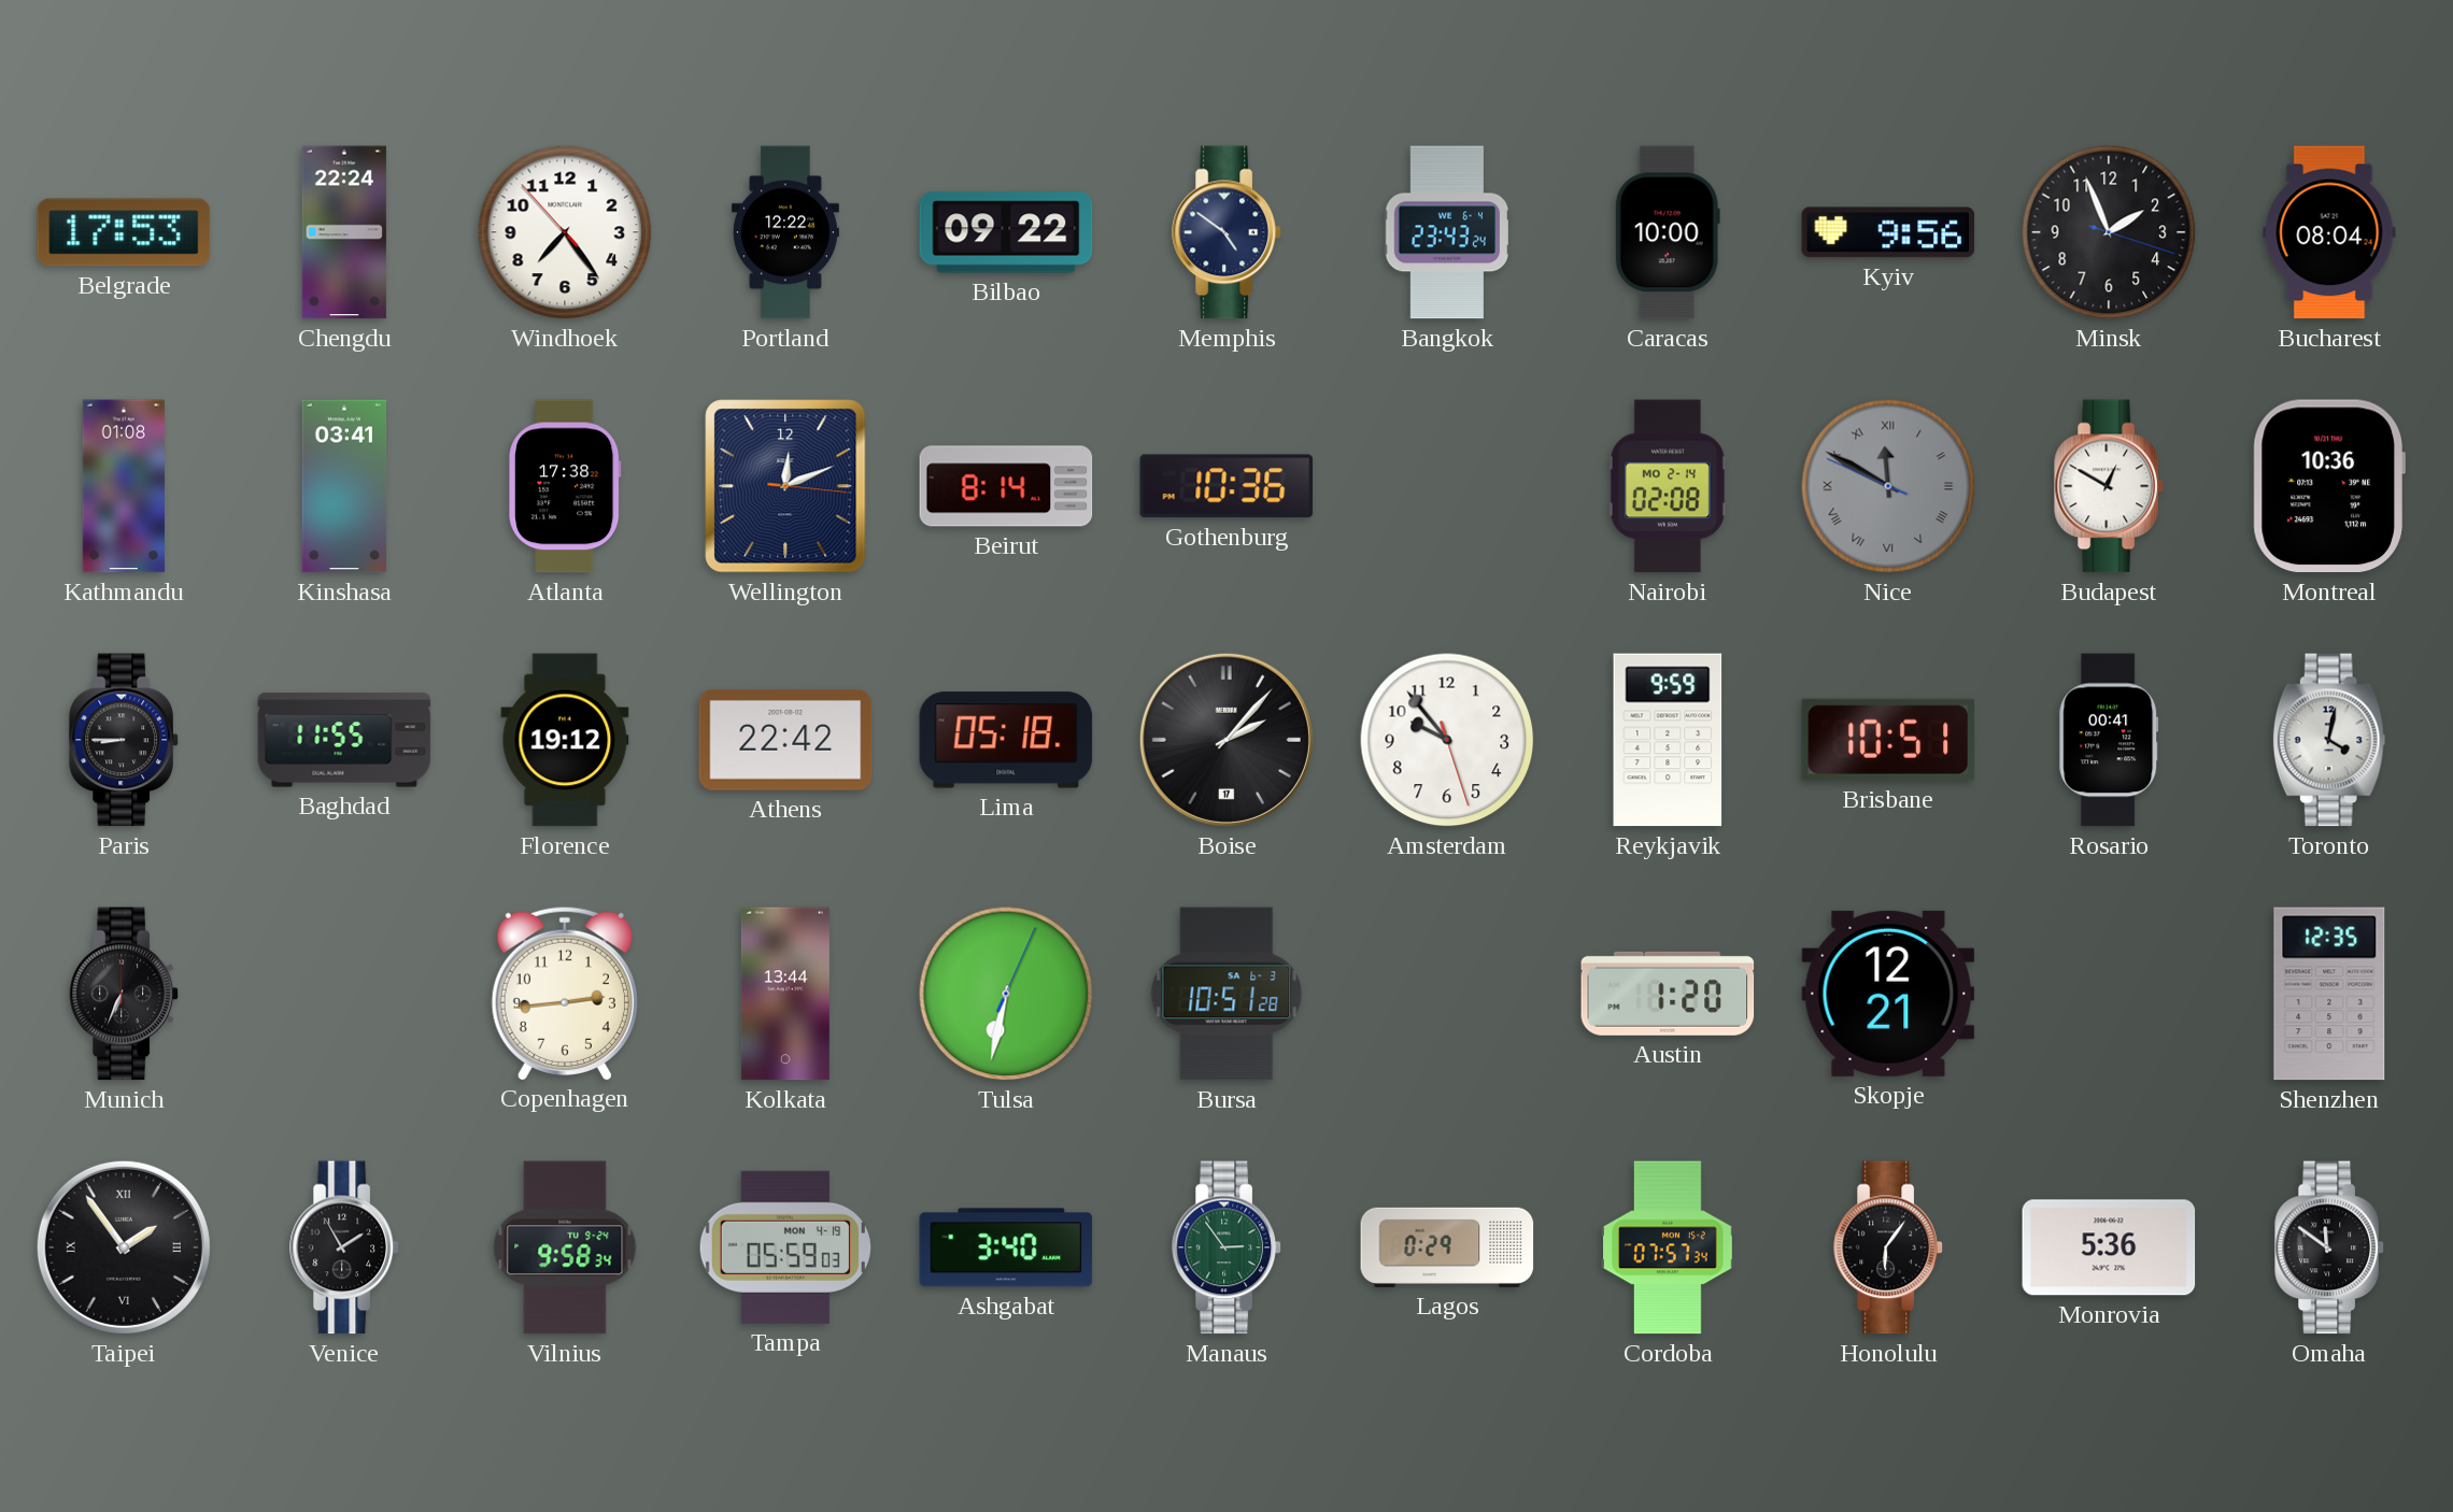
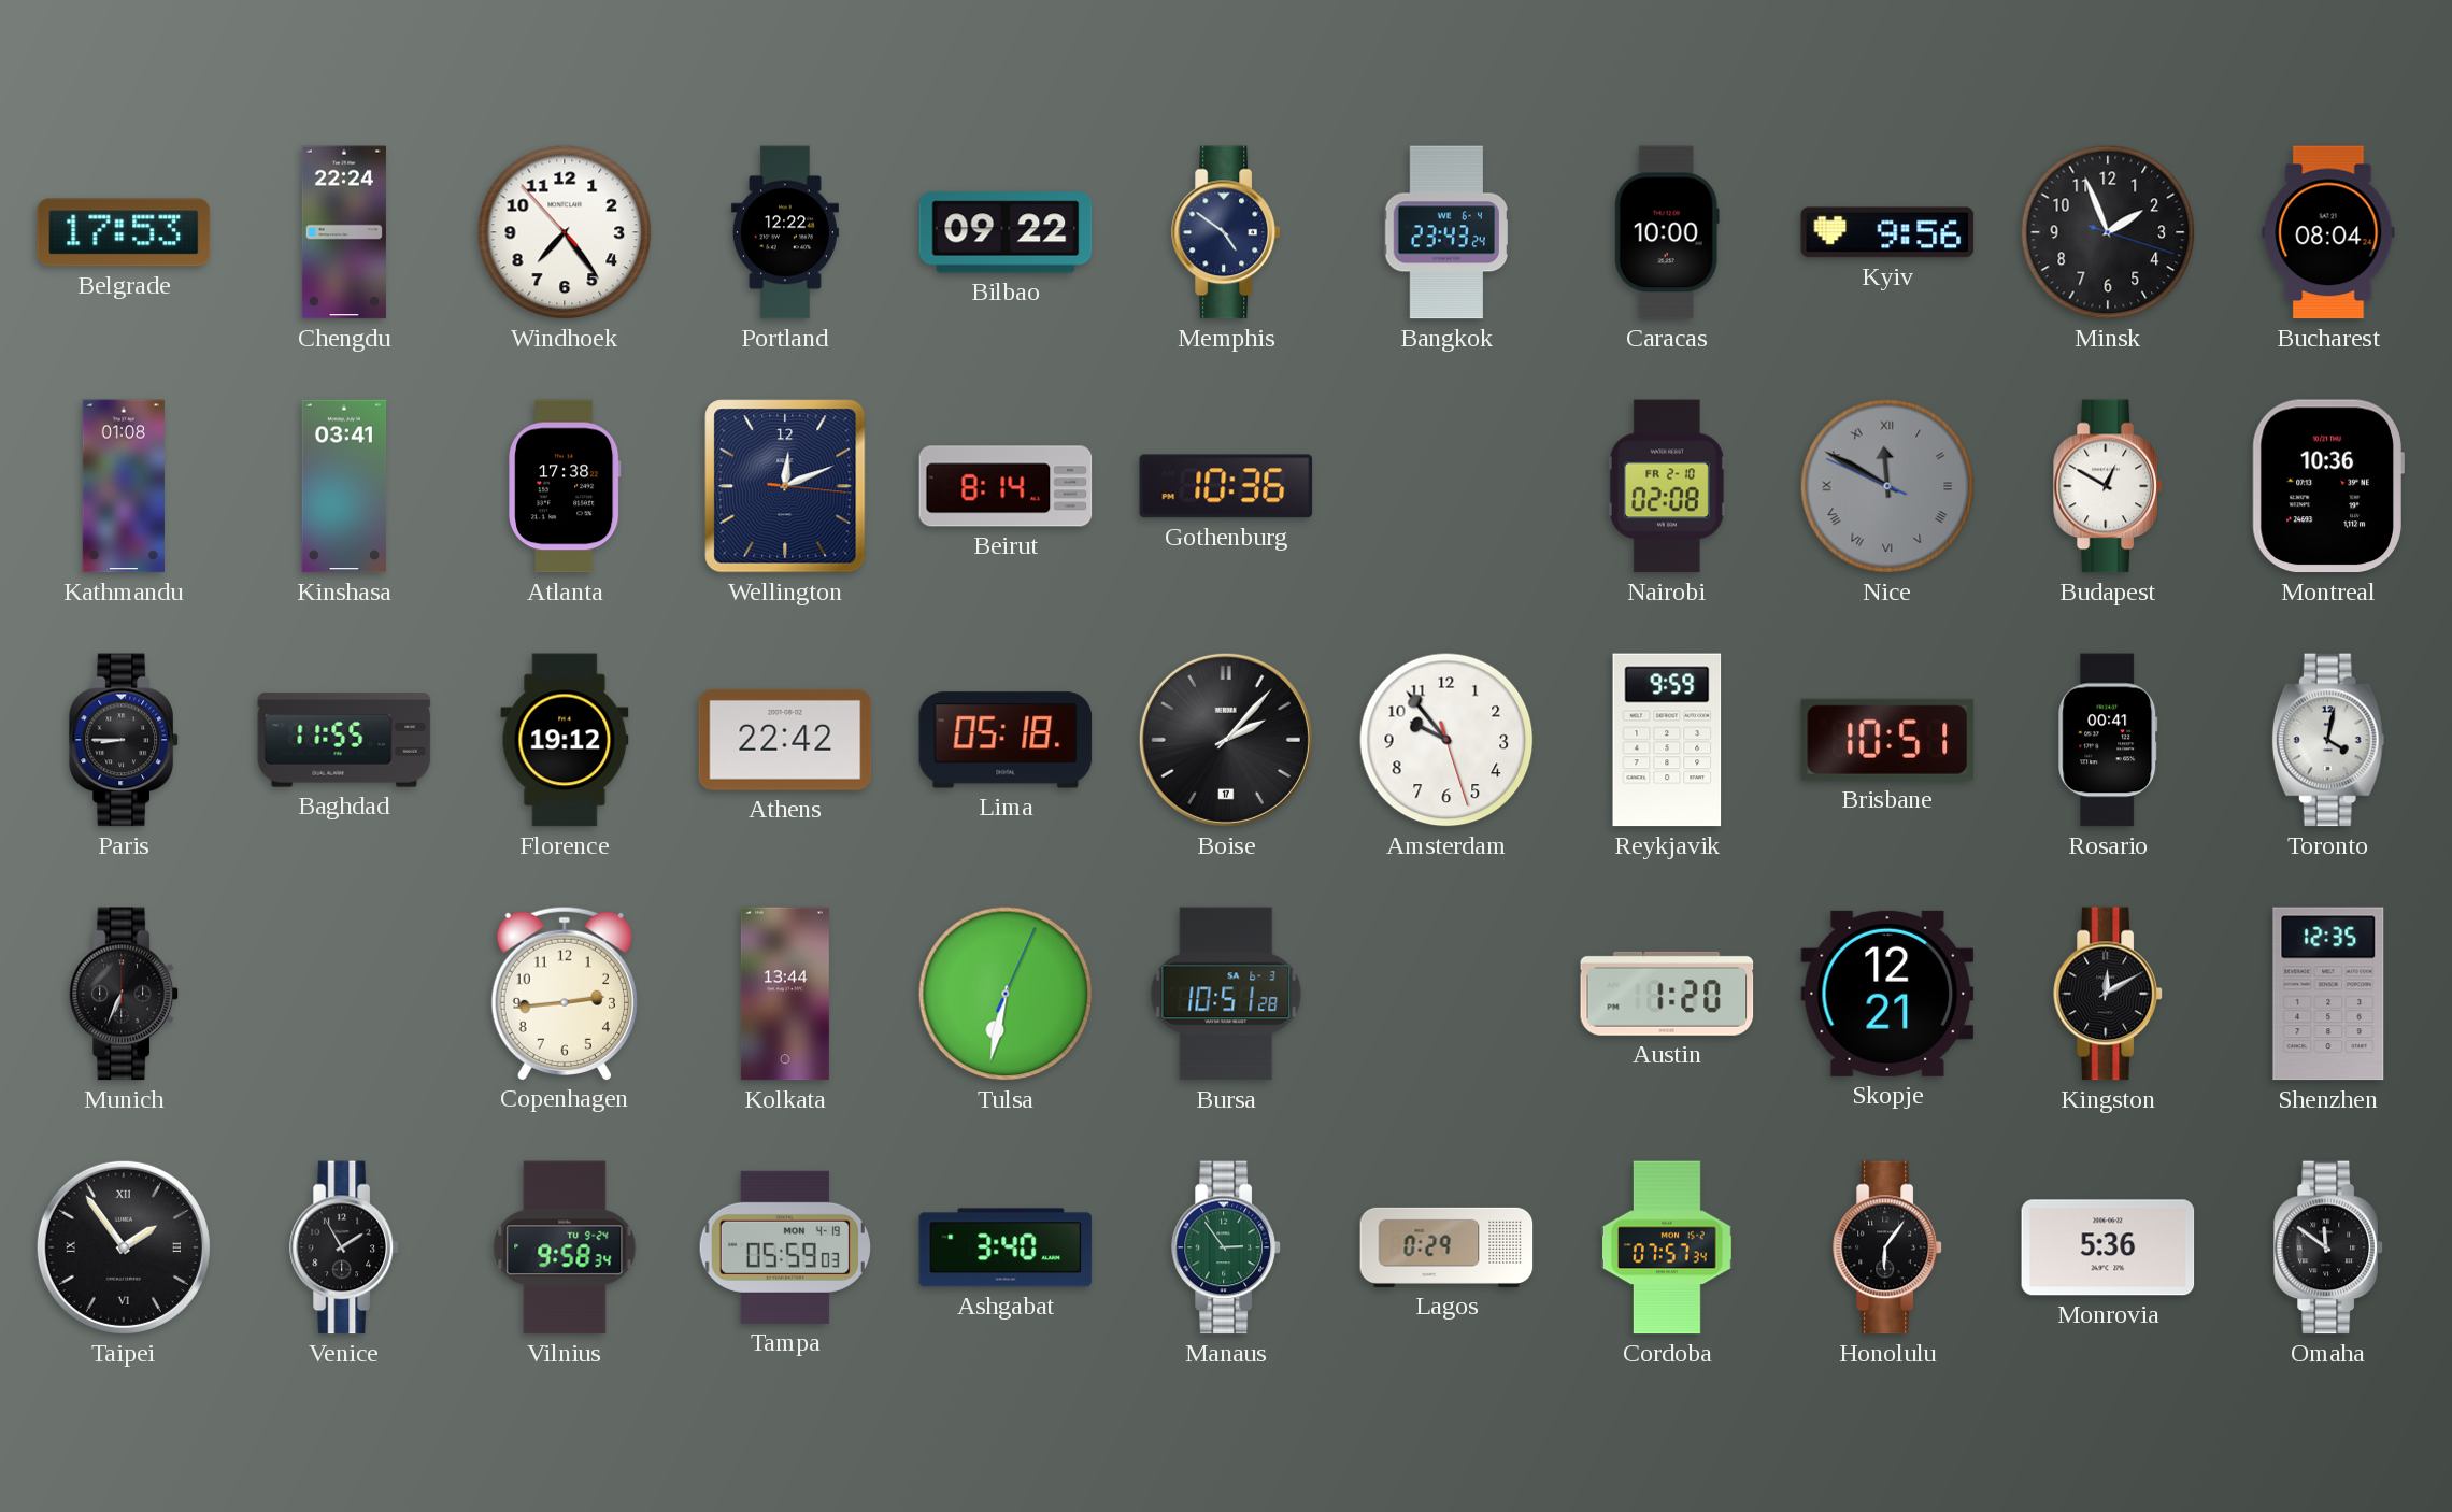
Nairobi date: MO 2-14 -> FR 2-10 (1667, 486)
Kingston: none -> 12:10 (2108, 994)
